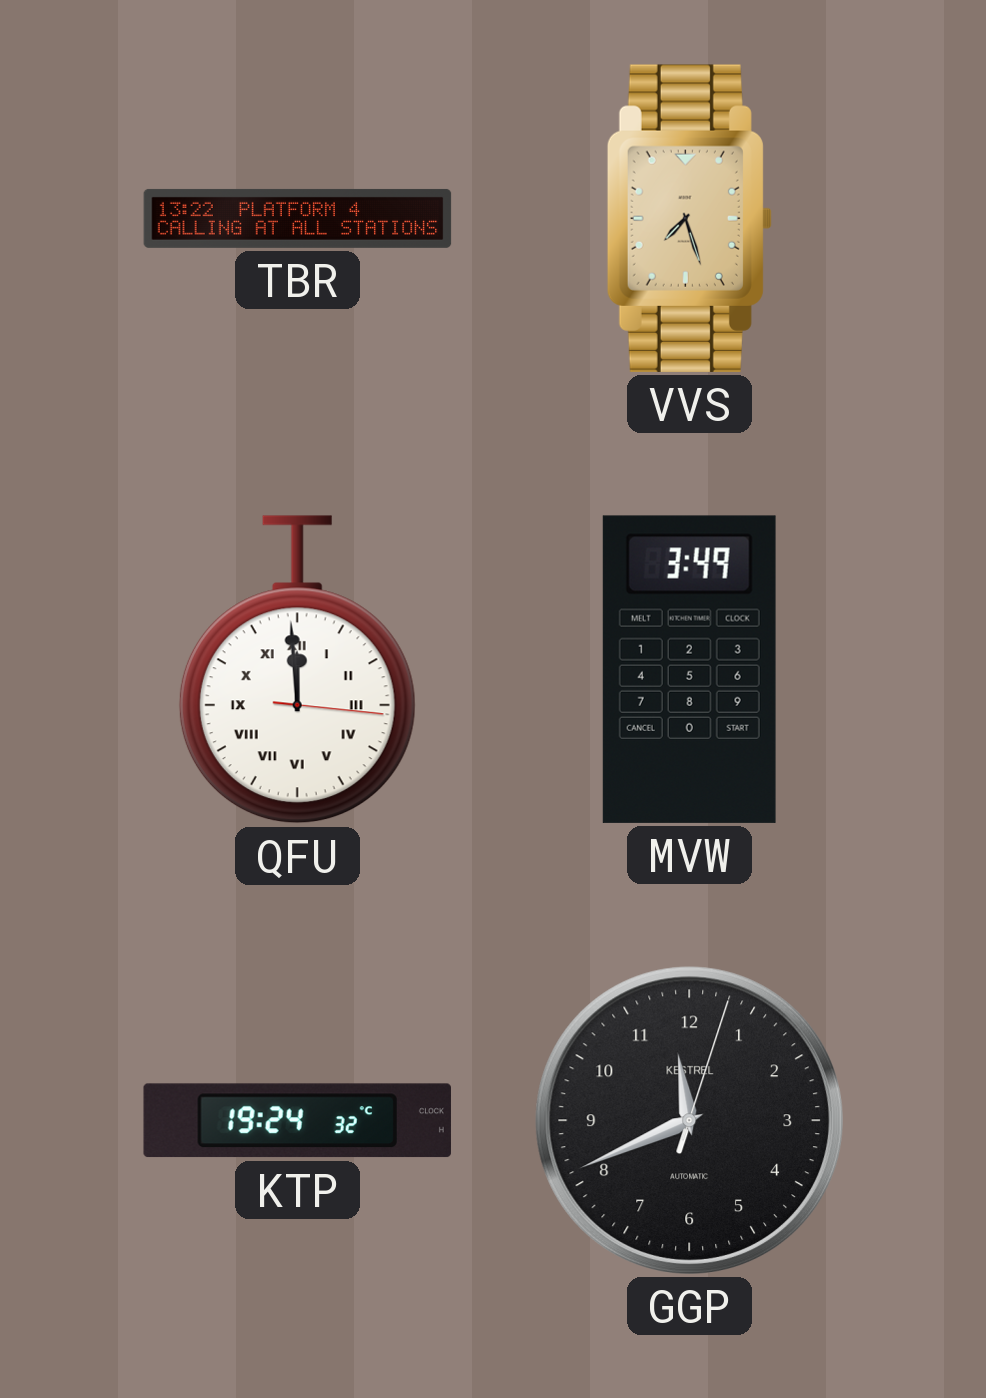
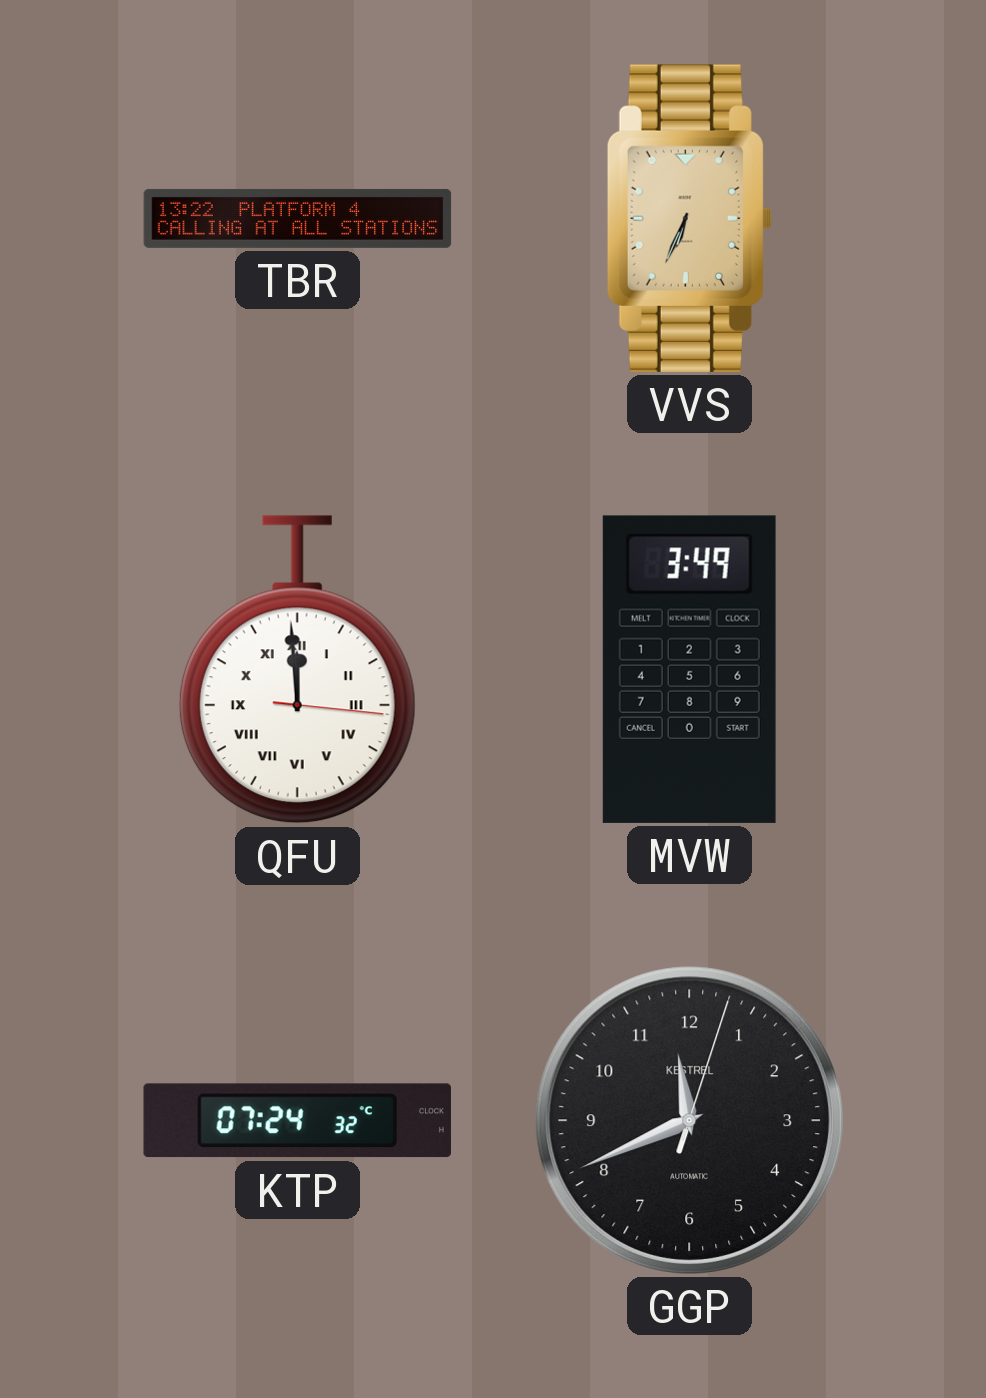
VVS: 7:27 -> 6:34 (689, 218)
KTP: 19:24 -> 07:24 (297, 1121)
